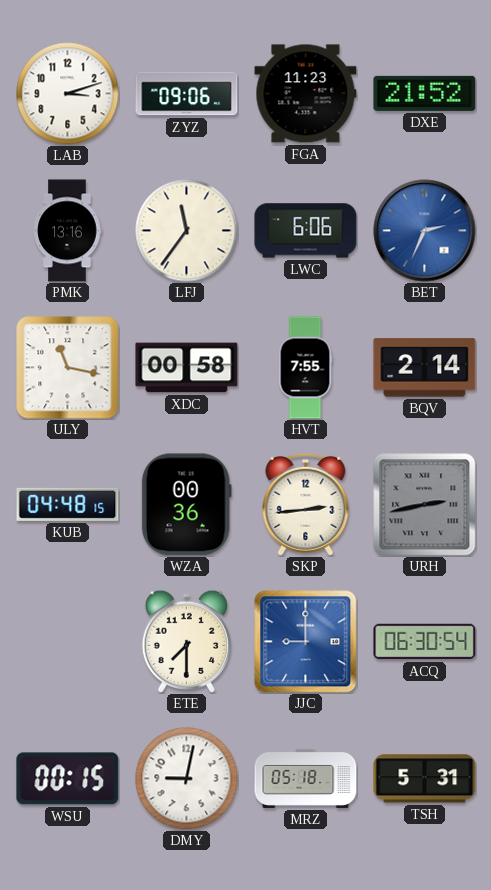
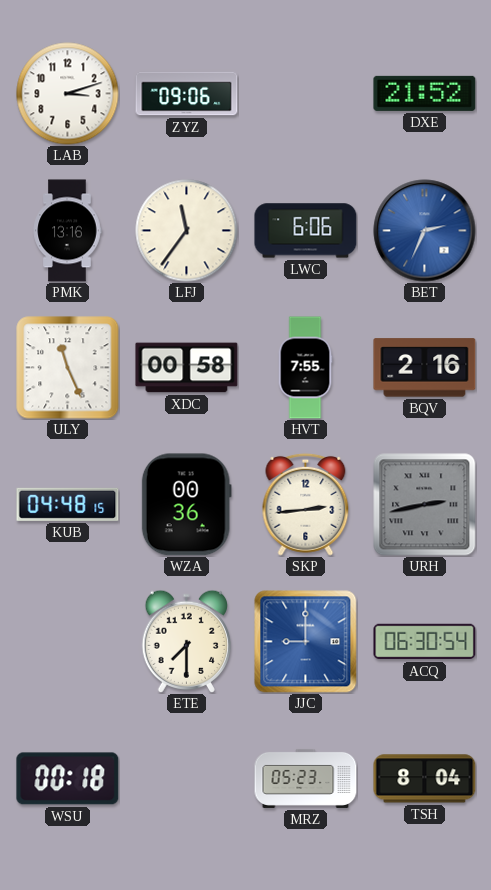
FGA: 11:23 -> none (306, 94)
ULY: 11:17 -> 11:26 (68, 368)
BQV: 2:14 -> 2:16 (425, 368)
WSU: 00:15 -> 00:18 (68, 779)
DMY: 9:02 -> none (187, 779)
MRZ: 05:18 -> 05:23 (306, 778)
TSH: 5:31 -> 8:04 (425, 779)
